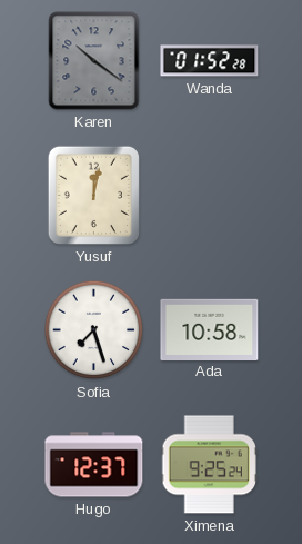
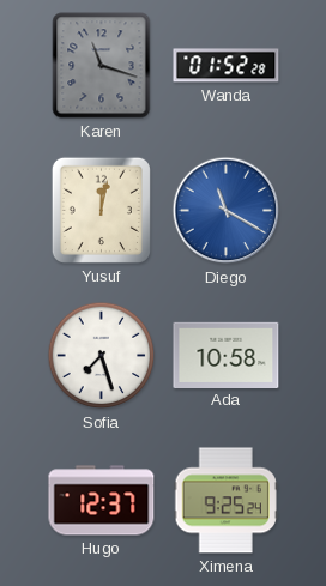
Karen: 10:21 -> 11:18 (102, 66)
Diego: none -> 11:20 (227, 211)
